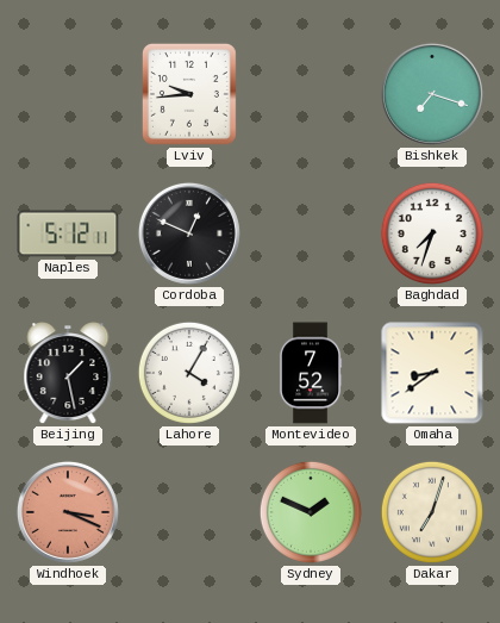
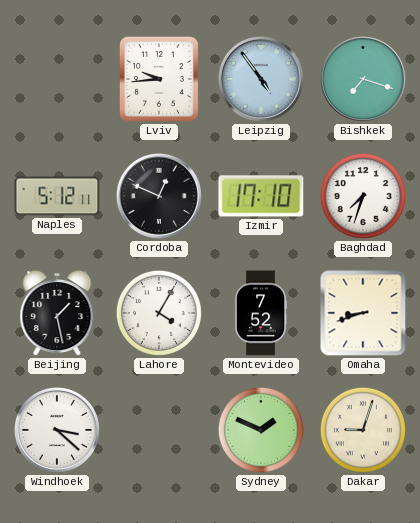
Leipzig: none -> 4:54 (261, 79)
Izmir: none -> 17:10 (261, 196)
Omaha: 8:39 -> 8:42 (363, 313)
Windhoek: 3:19 -> 3:22 (57, 430)
Windhoek dial: salmon -> white (57, 430)
Dakar: 7:03 -> 9:03 (363, 430)
